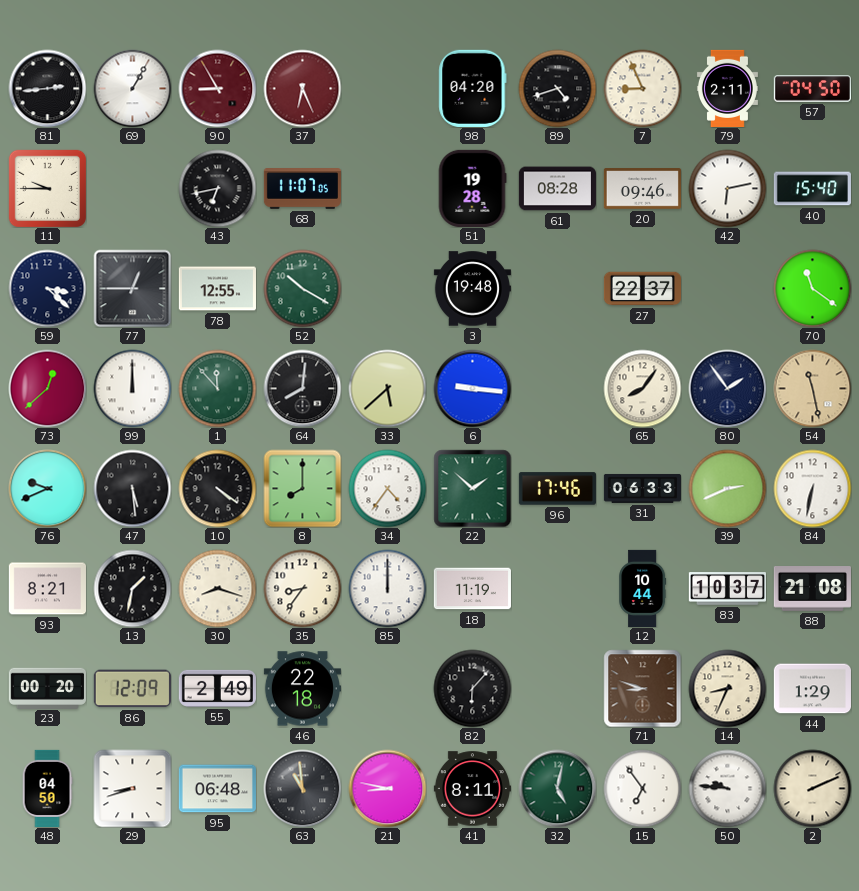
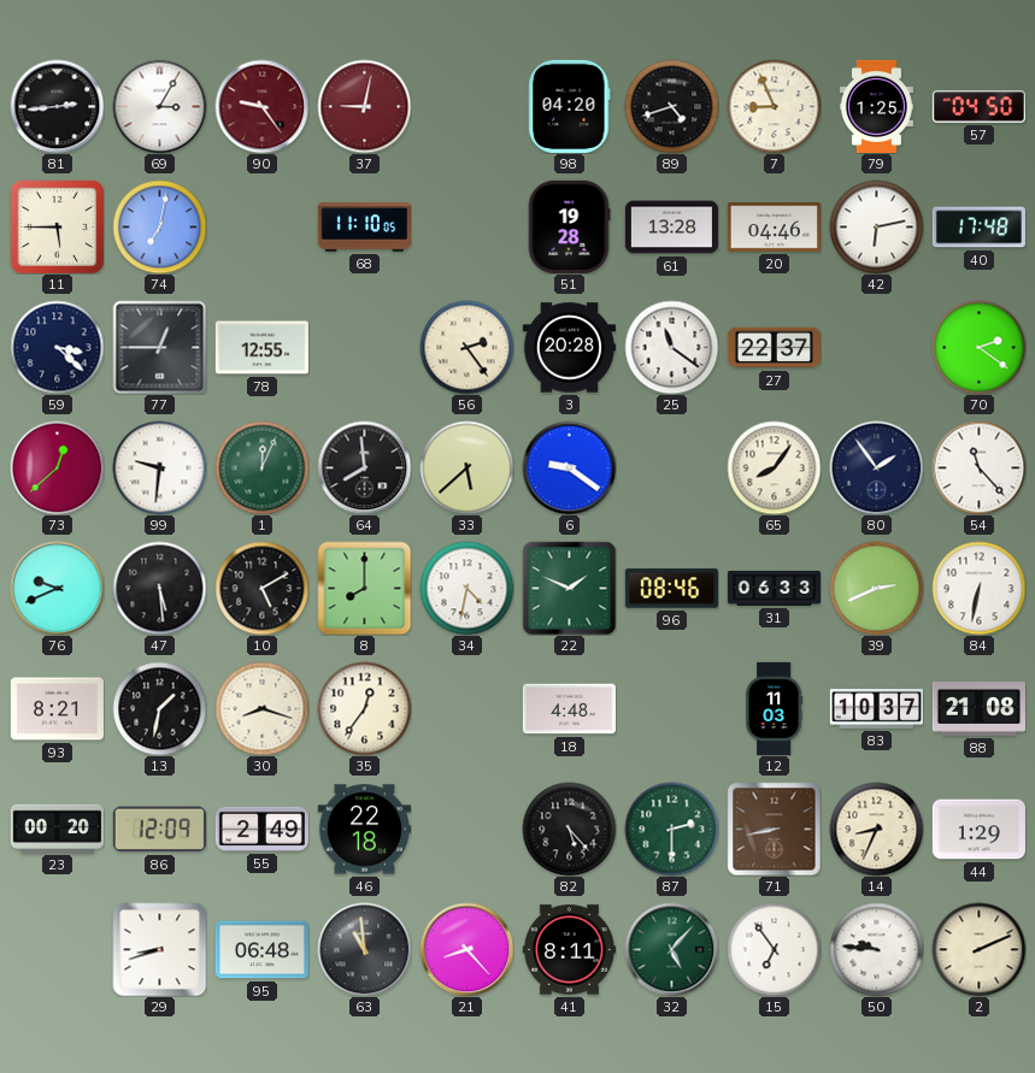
69: 1:05 -> 3:05 (159, 106)
90: 8:55 -> 9:24 (261, 106)
37: 6:26 -> 9:02 (364, 106)
79: 2:11 -> 1:25 (876, 106)
11: 9:45 -> 5:45 (57, 226)
74: none -> 7:02 (159, 226)
43: 6:43 -> none (217, 188)
68: 11:07 -> 11:10 (364, 228)
61: 08:28 -> 13:28 (671, 228)
20: 09:46 -> 04:46 (774, 228)
40: 15:40 -> 17:48 (978, 228)
52: 10:20 -> none (302, 288)
56: none -> 2:24 (466, 347)
3: 19:48 -> 20:28 (569, 348)
25: none -> 11:21 (671, 347)
70: 11:21 -> 2:21 (978, 347)
99: 12:00 -> 9:31 (159, 467)
1: 11:53 -> 12:04 (261, 467)
64: 8:01 -> 7:59 (364, 467)
6: 9:16 -> 9:21 (569, 467)
54: 11:28 -> 11:23 (978, 467)
54 dial: champagne -> white (978, 467)
10: 4:21 -> 5:10 (261, 588)
34: 4:36 -> 4:32 (466, 588)
22: 1:52 -> 1:49 (569, 588)
96: 17:46 -> 08:46 (671, 589)
35: 8:36 -> 12:36 (364, 708)
85: 12:00 -> none (387, 588)
18: 11:19 -> 4:48 (569, 709)
12: 10:44 -> 11:03 (775, 708)
82: 6:07 -> 5:23 (569, 829)
87: none -> 2:30 (671, 829)
71: 8:48 -> 8:43 (774, 829)
48: 04:50 -> none (47, 788)
21: 8:47 -> 8:23 (466, 949)
32: 5:02 -> 5:07 (671, 949)
